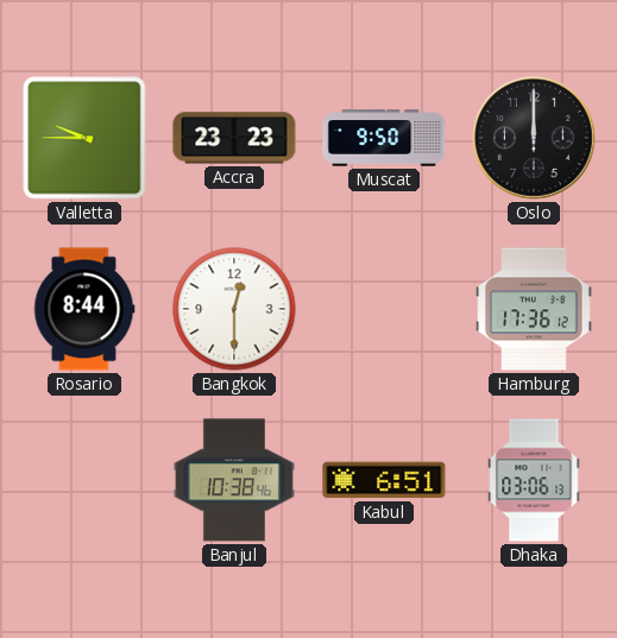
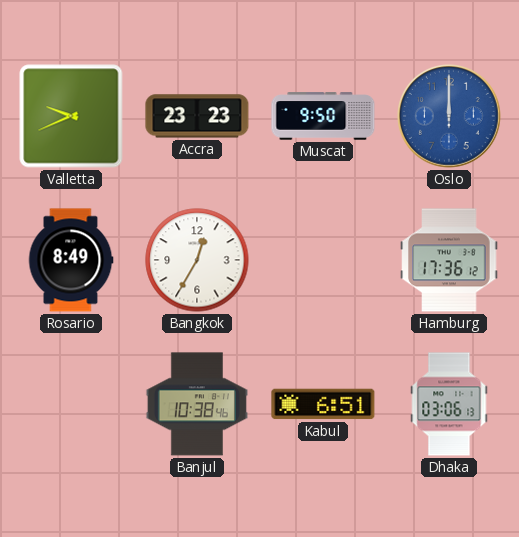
Valletta: 9:45 -> 9:41 (71, 116)
Oslo dial: black -> blue (449, 116)
Rosario: 8:44 -> 8:49 (71, 260)
Bangkok: 12:30 -> 12:35 (197, 260)
